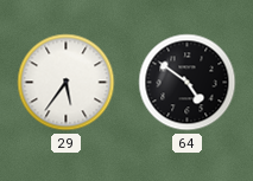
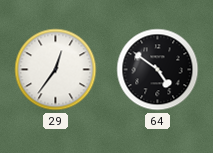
29: 5:36 -> 12:36 (56, 70)
